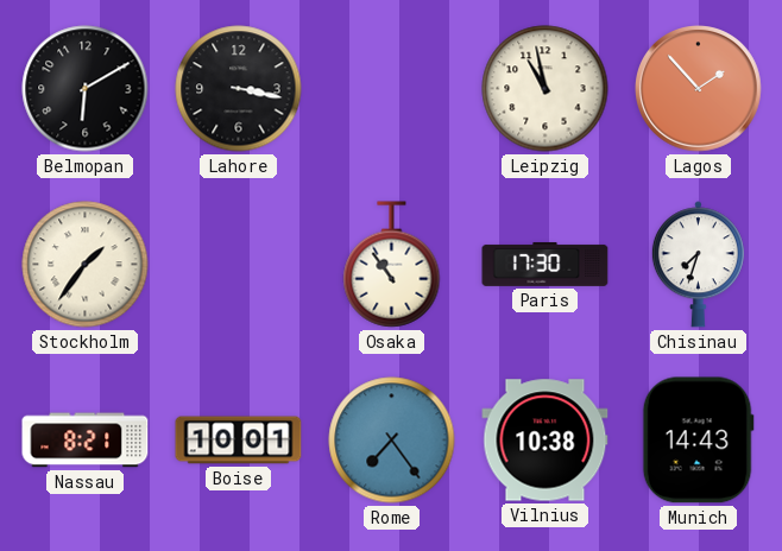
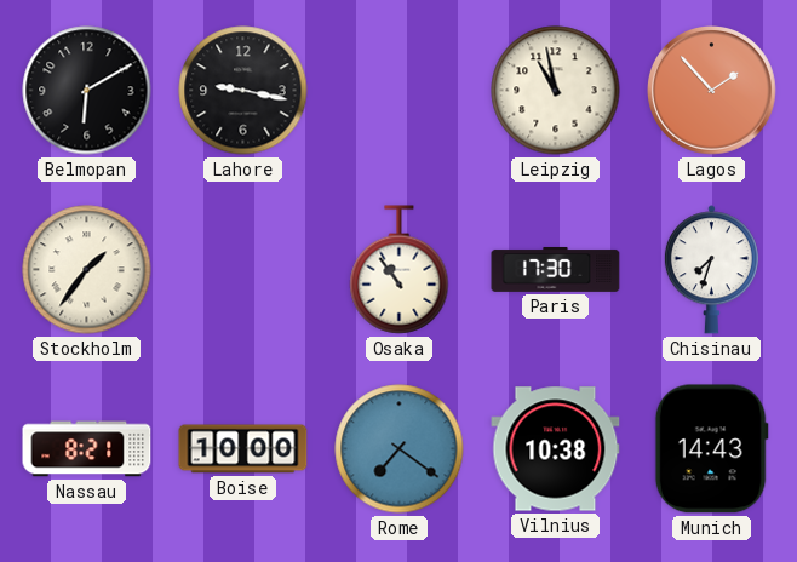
Lahore: 3:17 -> 9:17 (243, 91)
Boise: 10:01 -> 10:00 (243, 449)
Rome: 7:24 -> 7:21 (400, 449)
